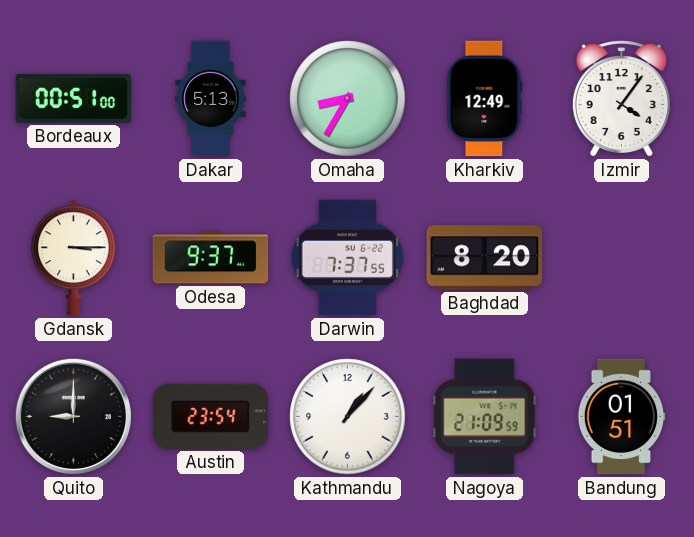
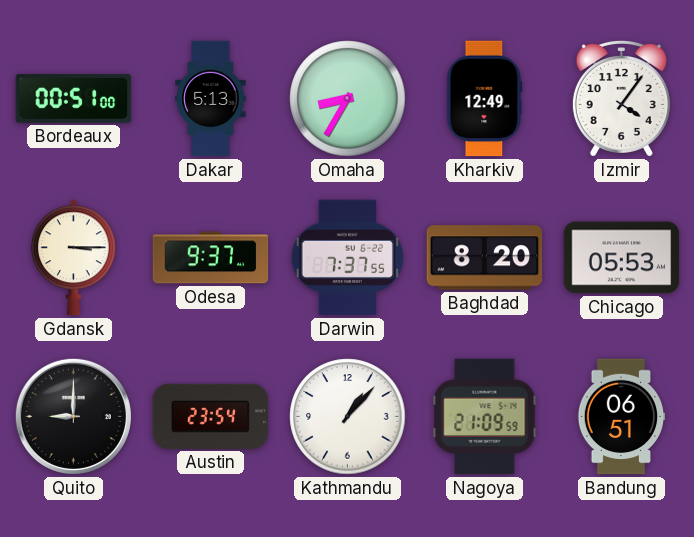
Chicago: none -> 05:53 (622, 258)
Bandung: 01:51 -> 06:51 (621, 417)
